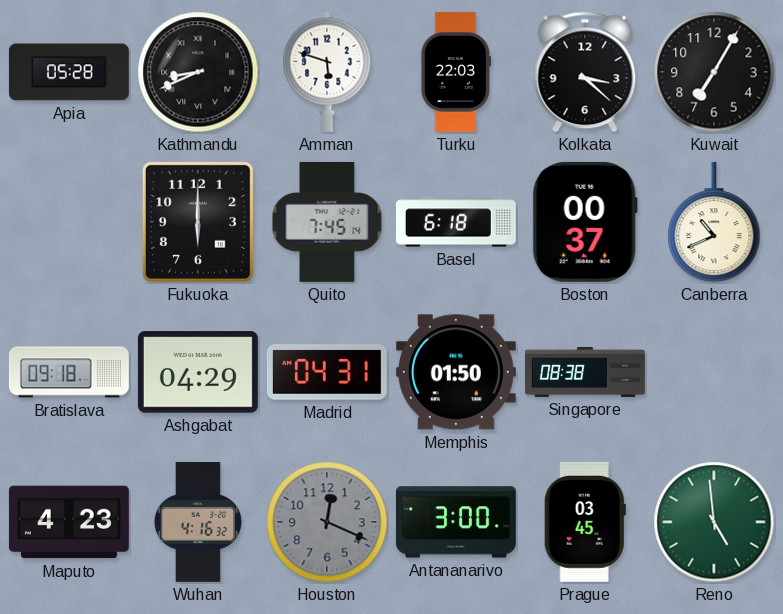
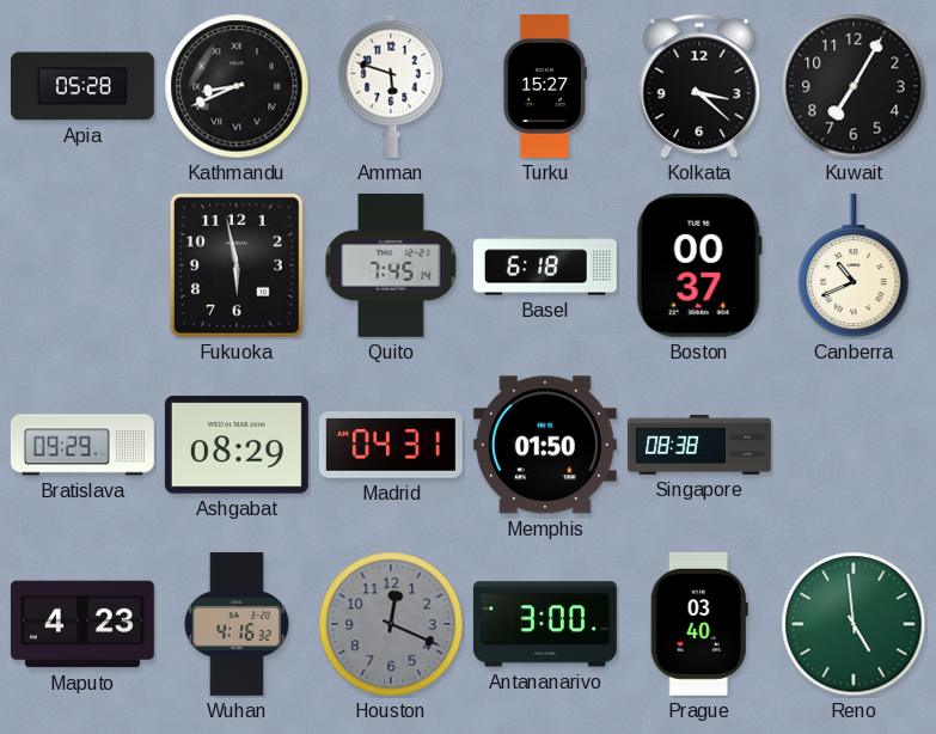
Turku: 22:03 -> 15:27 (544, 86)
Fukuoka: 6:00 -> 5:58 (237, 265)
Bratislava: 09:18 -> 09:29 (82, 445)
Ashgabat: 04:29 -> 08:29 (237, 445)
Prague: 03:45 -> 03:40 (699, 624)
